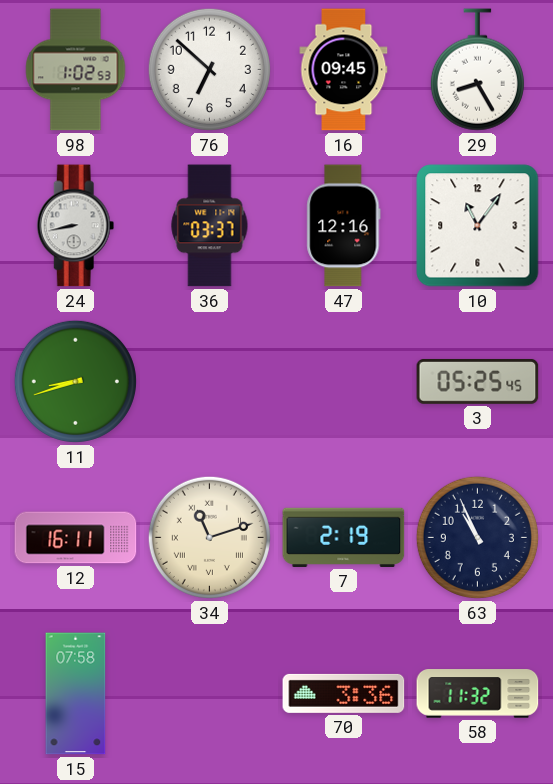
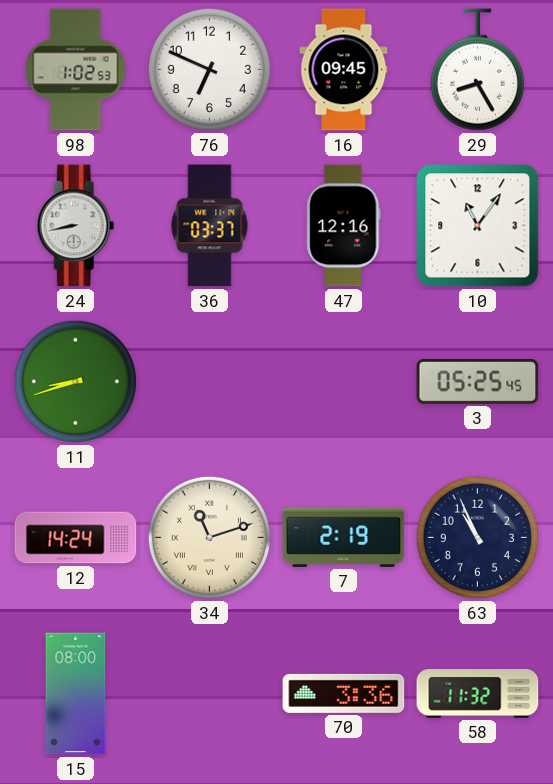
76: 6:52 -> 6:49 (209, 69)
12: 16:11 -> 14:24 (76, 538)
15: 07:58 -> 08:00 (76, 694)
